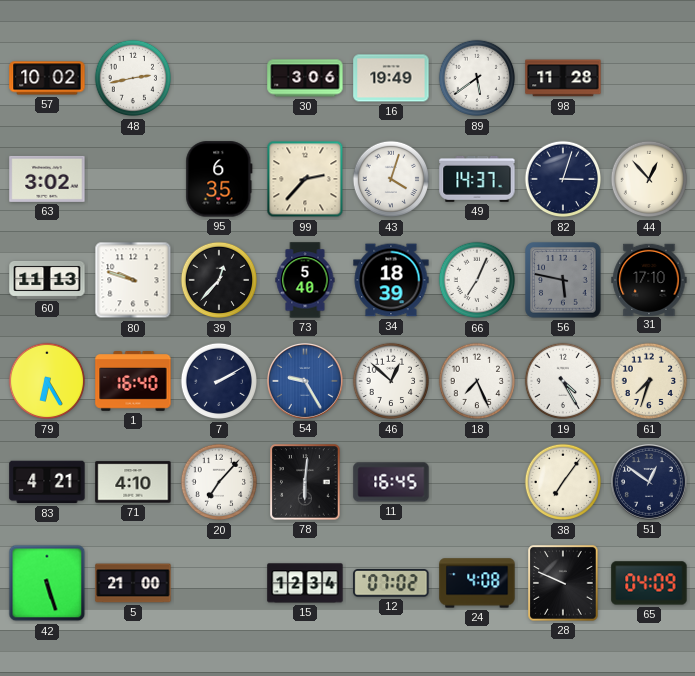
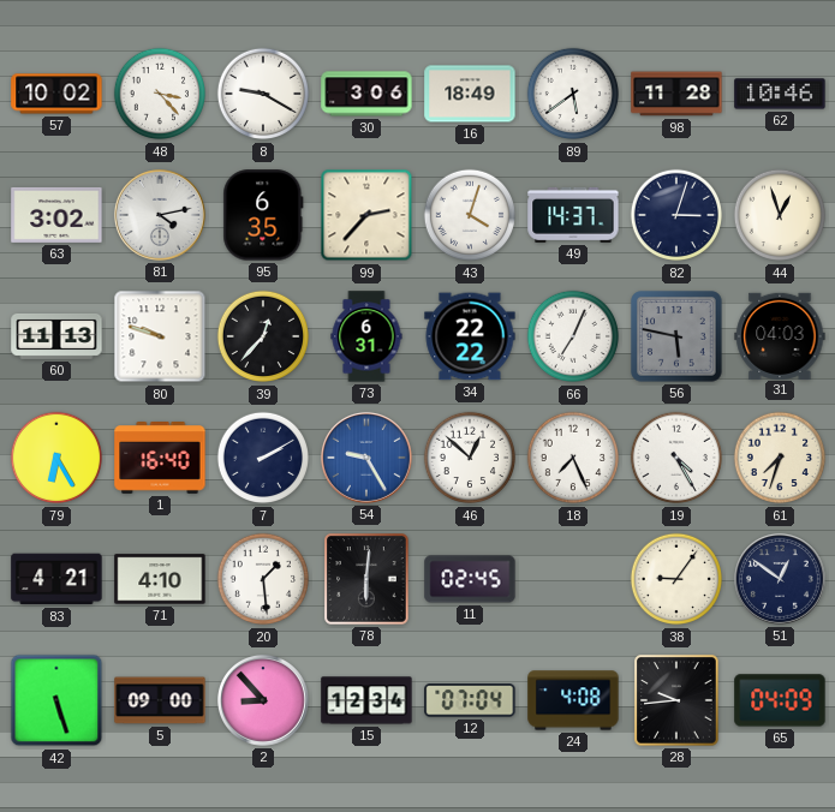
48: 2:43 -> 3:23 (160, 94)
8: none -> 9:20 (263, 94)
16: 19:49 -> 18:49 (470, 94)
62: none -> 10:46 (780, 94)
81: none -> 4:13 (160, 215)
44: 12:53 -> 12:57 (780, 215)
73: 5:40 -> 6:31 (366, 336)
34: 18:39 -> 22:22 (470, 336)
31: 17:10 -> 04:03 (780, 335)
20: 7:07 -> 1:29 (263, 579)
11: 16:45 -> 02:45 (470, 579)
38: 7:06 -> 9:06 (676, 579)
5: 21:00 -> 09:00 (160, 700)
2: none -> 8:53 (263, 700)
12: 07:02 -> 07:04 (470, 700)
28: 9:49 -> 9:44 (676, 700)
